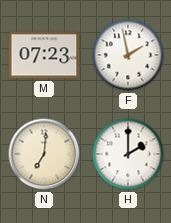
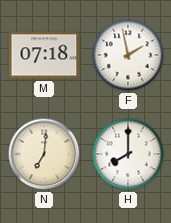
M: 07:23 -> 07:18 (44, 55)
H: 2:00 -> 8:00 (128, 154)
